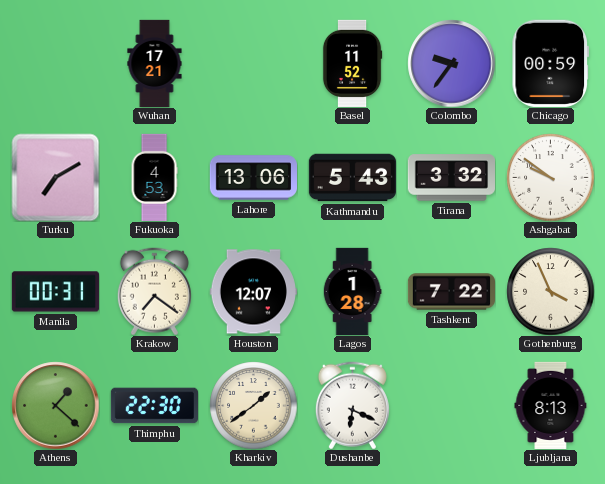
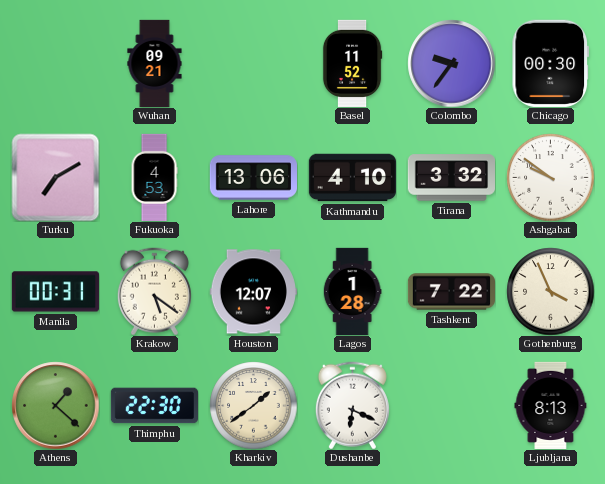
Wuhan: 17:21 -> 09:21 (155, 63)
Chicago: 00:59 -> 00:30 (550, 63)
Kathmandu: 5:43 -> 4:10 (352, 178)
Krakow: 7:21 -> 5:21 (154, 291)
